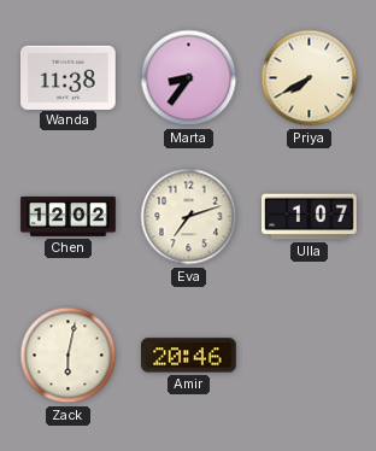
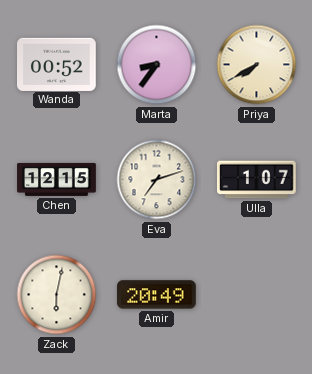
Wanda: 11:38 -> 00:52 (57, 64)
Chen: 12:02 -> 12:15 (57, 179)
Amir: 20:46 -> 20:49 (157, 295)
